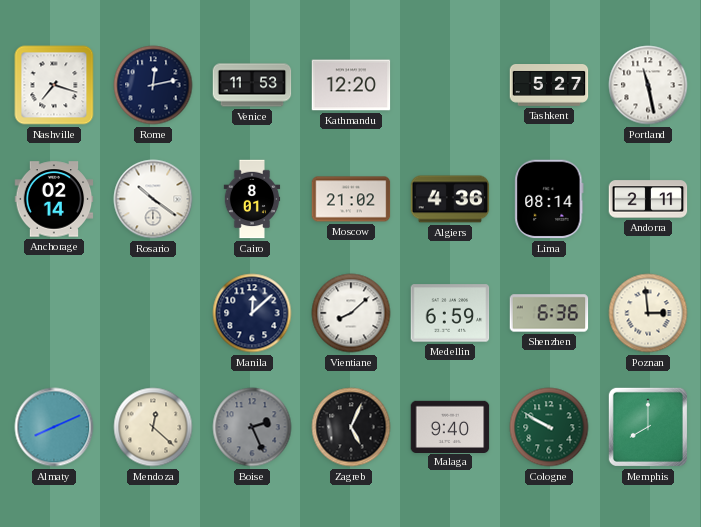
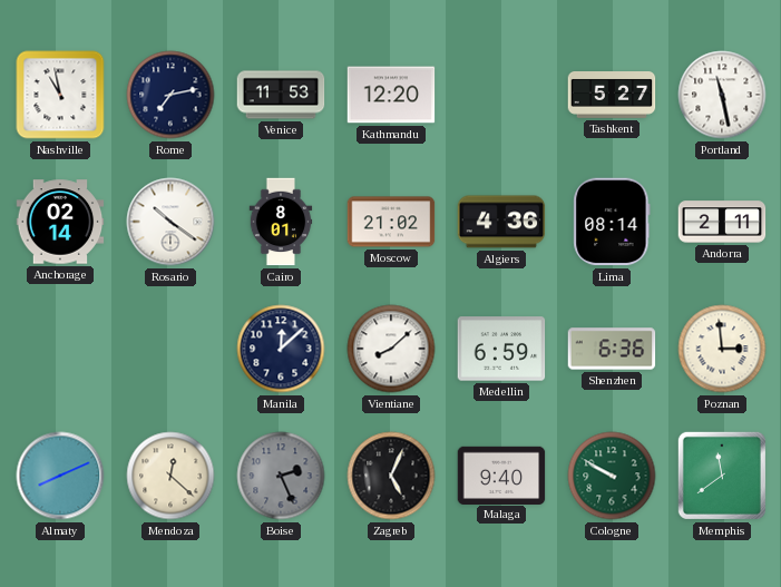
Nashville: 7:18 -> 10:58 (60, 95)
Rome: 12:13 -> 7:13 (170, 95)
Memphis: 8:00 -> 11:39 (722, 476)
